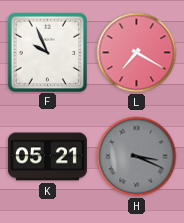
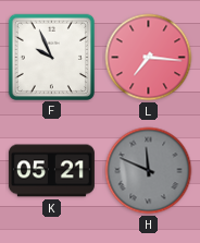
L: 7:20 -> 7:16 (149, 58)
H: 3:19 -> 11:49 (149, 171)
